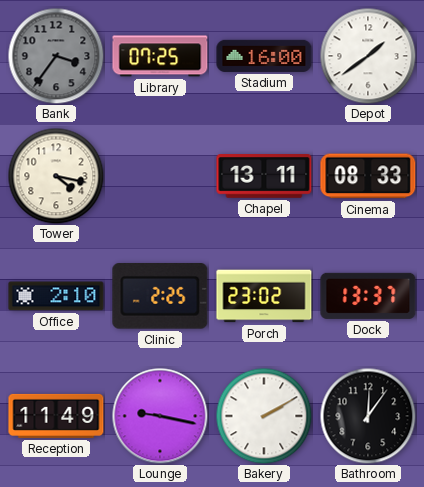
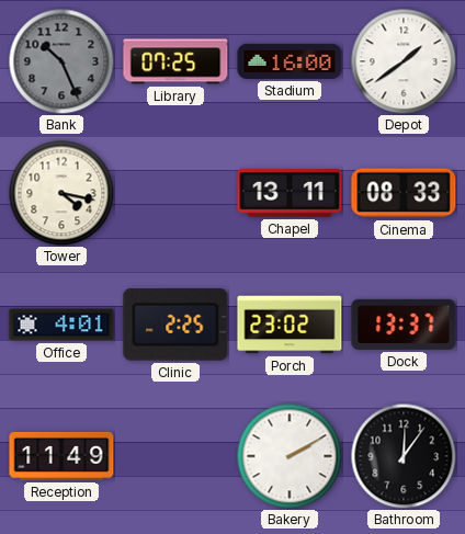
Bank: 3:36 -> 10:26 (61, 61)
Office: 2:10 -> 4:01 (61, 325)
Lounge: 9:17 -> none (160, 416)
